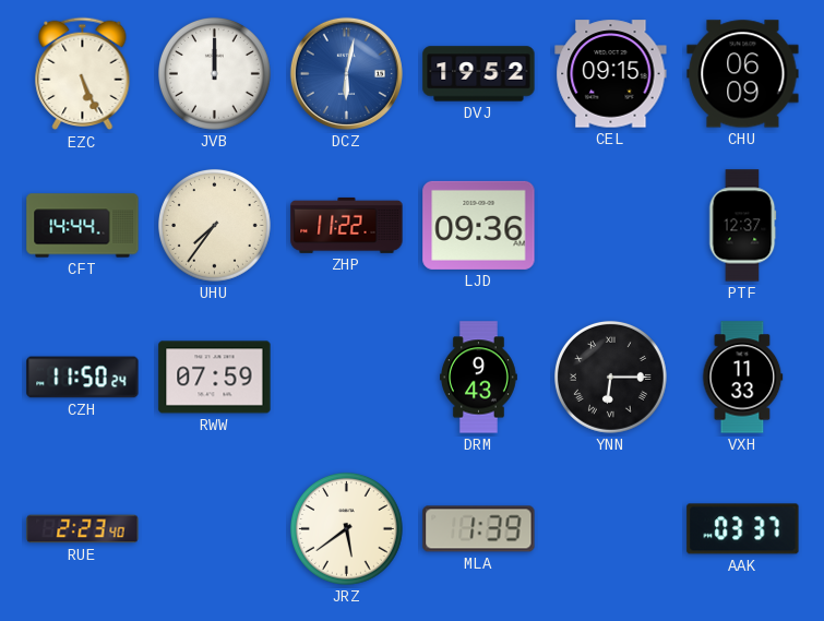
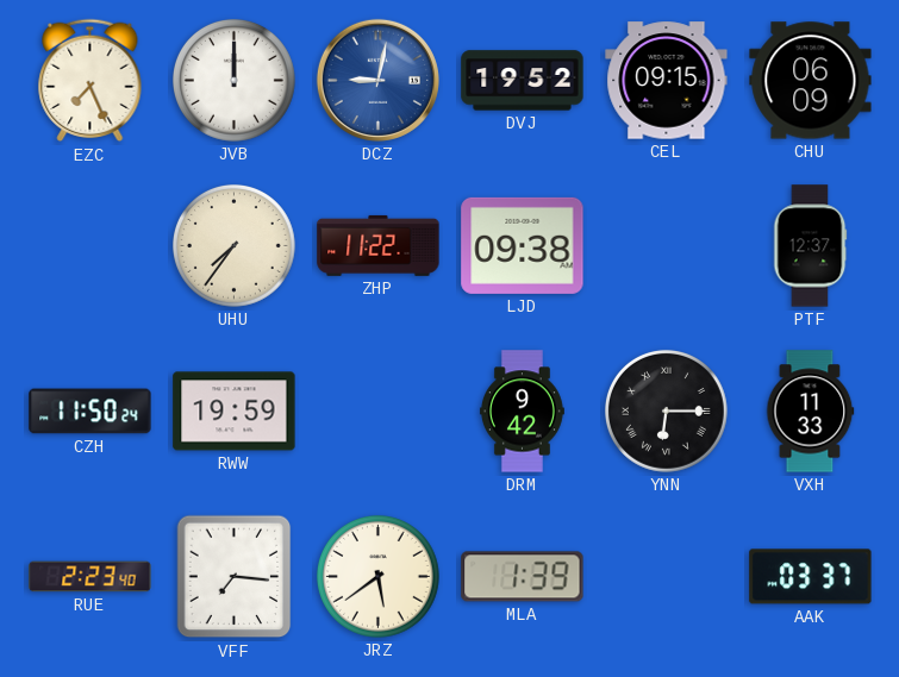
EZC: 5:26 -> 7:26 (90, 81)
DCZ: 6:02 -> 9:02 (377, 80)
CFT: 14:44 -> none (83, 226)
LJD: 09:36 -> 09:38 (523, 245)
RWW: 07:59 -> 19:59 (235, 412)
DRM: 9:43 -> 9:42 (522, 412)
VFF: none -> 7:16 (235, 577)
